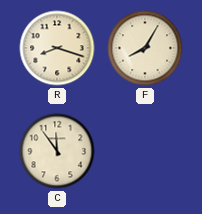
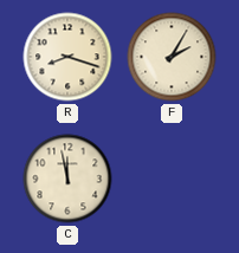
F: 8:05 -> 2:05 (172, 57)
C: 11:54 -> 11:58 (67, 179)
